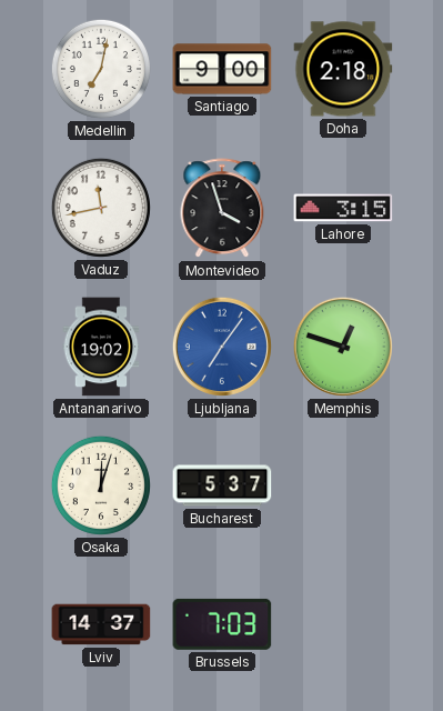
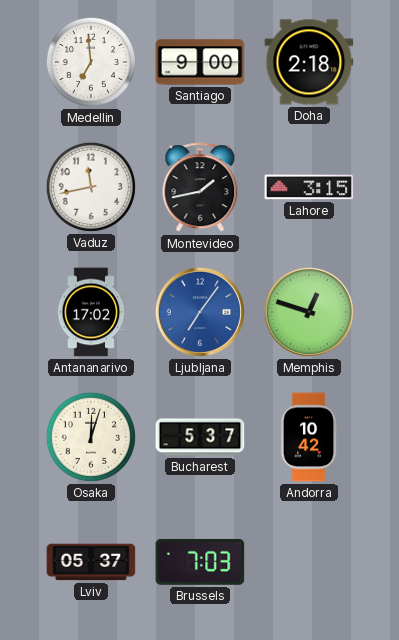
Medellin: 7:02 -> 6:59 (91, 62)
Montevideo: 3:57 -> 1:43 (200, 188)
Antananarivo: 19:02 -> 17:02 (91, 312)
Andorra: none -> 10:42 (309, 437)
Lviv: 14:37 -> 05:37 (91, 562)
